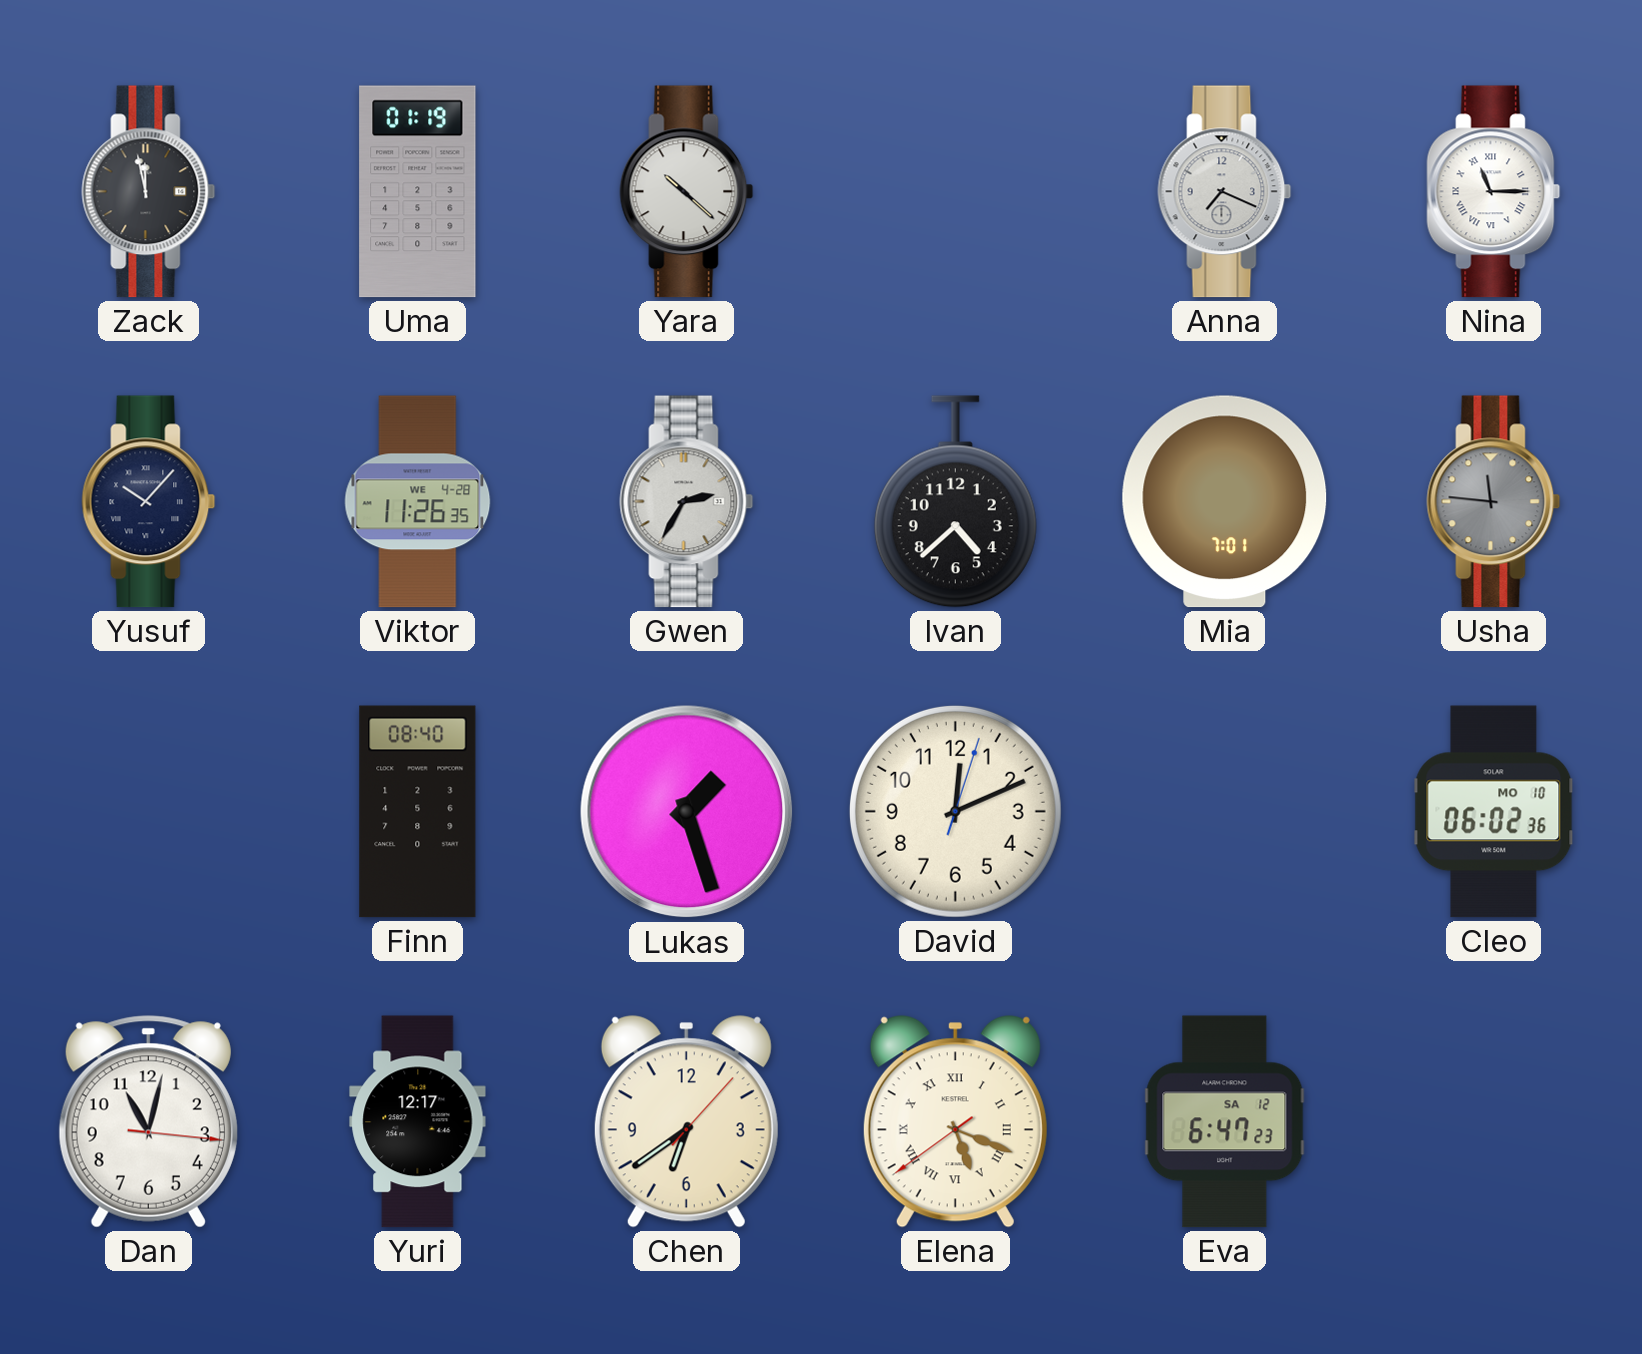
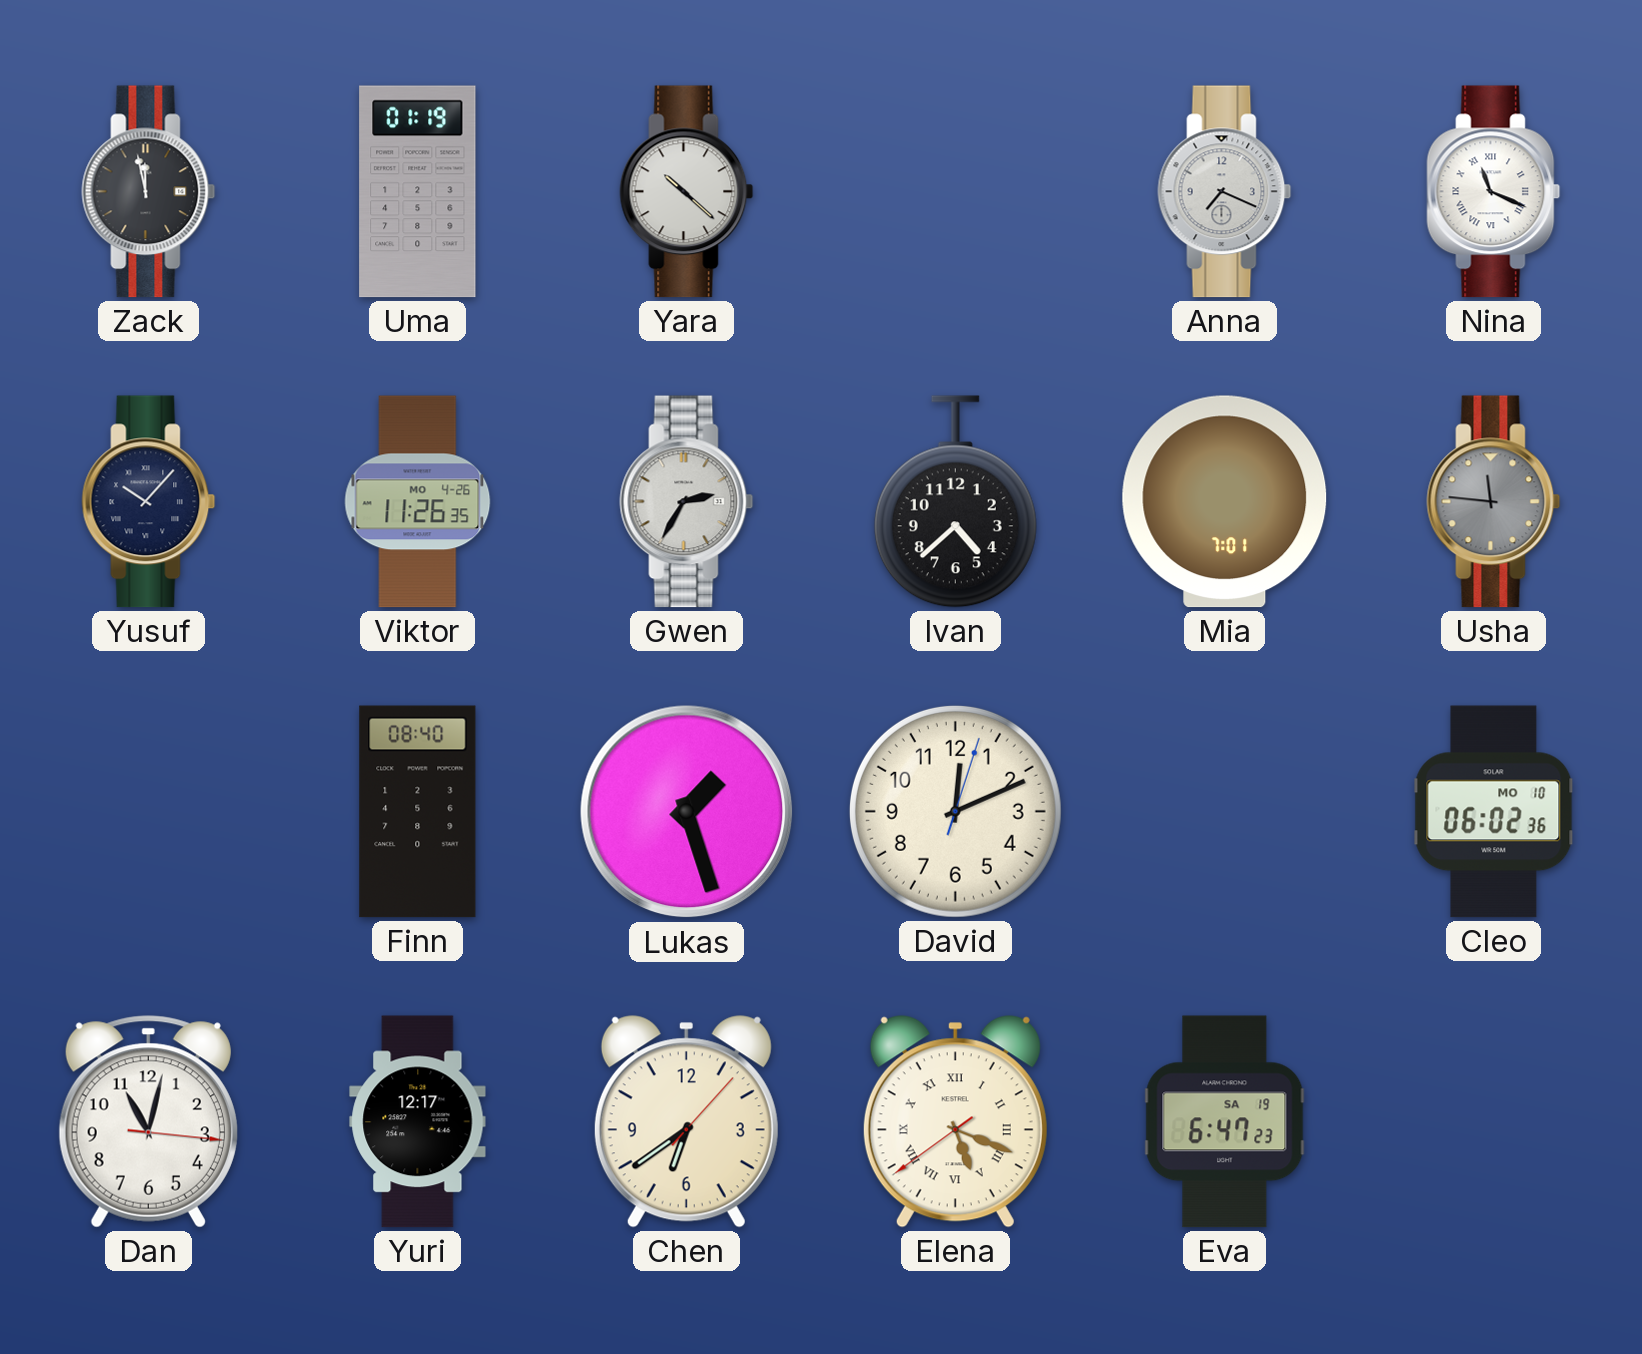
Nina: 11:15 -> 11:19 (1494, 192)
Viktor date: WE 4-28 -> MO 4-26 (418, 502)
Eva date: SA 12 -> SA 19 (1225, 1122)
